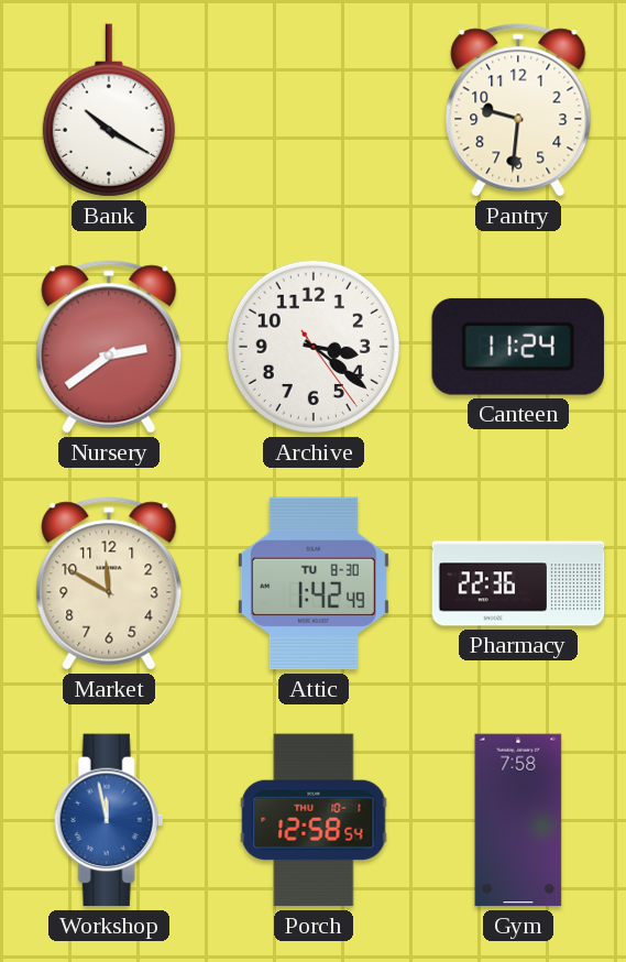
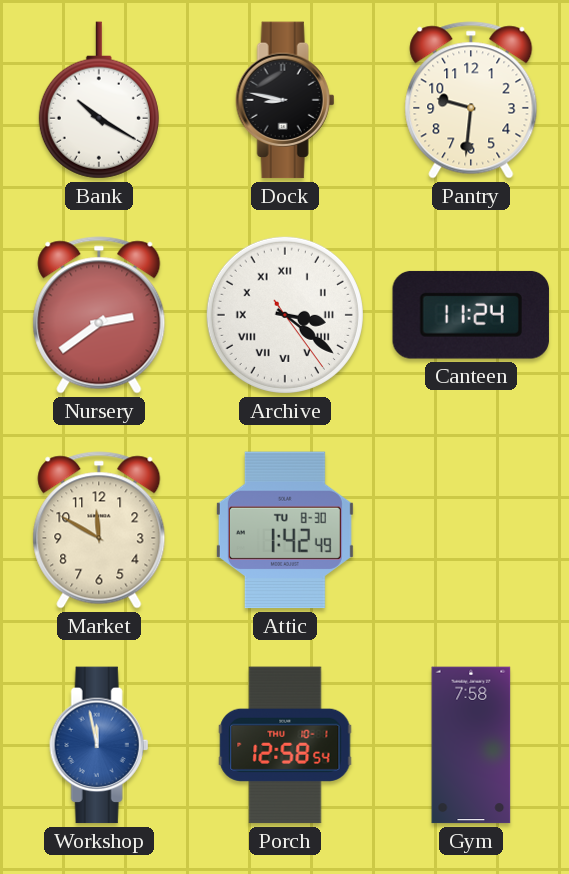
Dock: none -> 8:47 (285, 100)
Archive numerals: Arabic -> Roman (285, 315)
Pharmacy: 22:36 -> none (518, 583)
